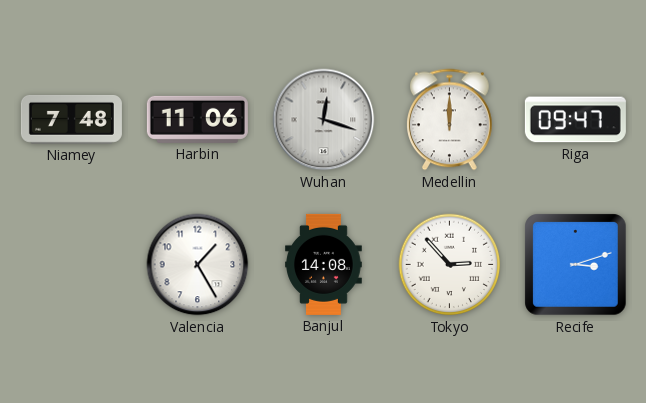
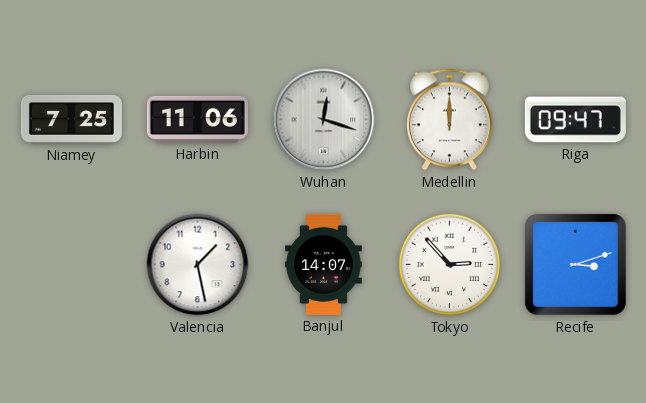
Niamey: 7:48 -> 7:25 (71, 119)
Valencia: 1:25 -> 1:28 (198, 265)
Banjul: 14:08 -> 14:07 (324, 264)
